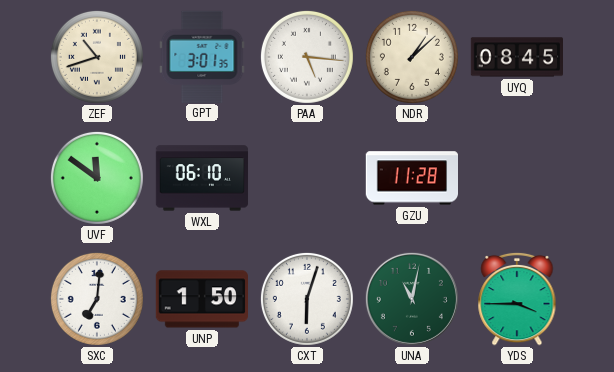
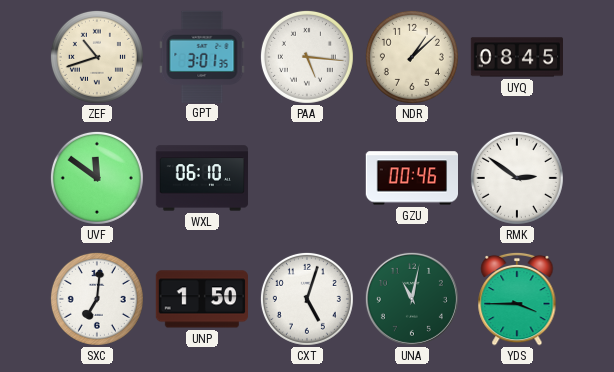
GZU: 11:28 -> 00:46 (411, 178)
RMK: none -> 2:51 (517, 178)
CXT: 6:03 -> 5:03 (307, 299)
